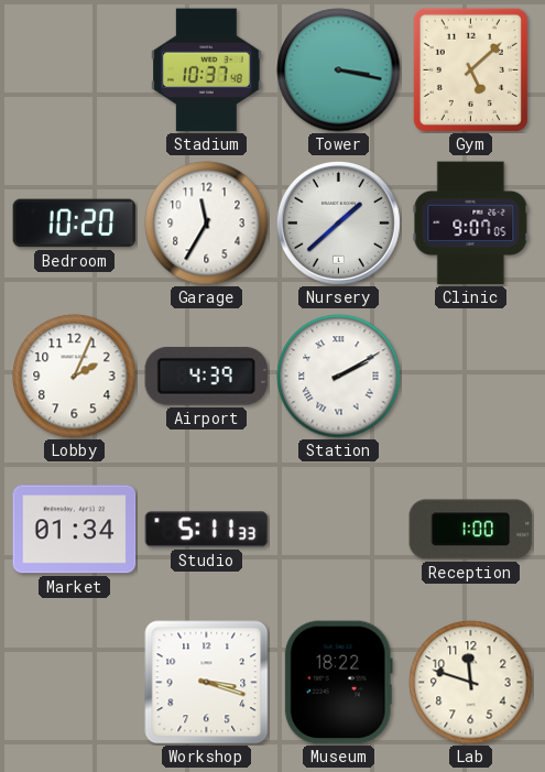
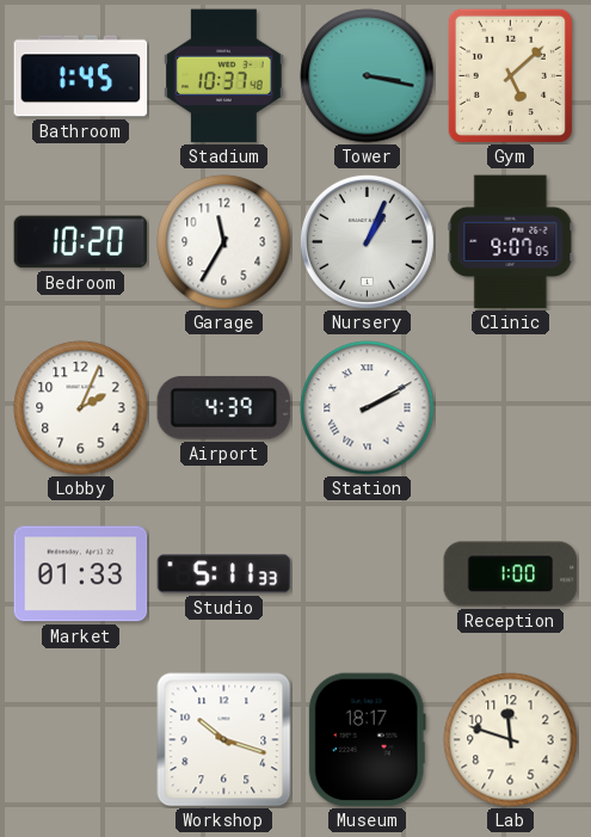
Bathroom: none -> 1:45 (81, 76)
Nursery: 1:38 -> 1:04 (367, 241)
Market: 01:34 -> 01:33 (81, 574)
Workshop: 3:18 -> 10:18 (224, 740)
Museum: 18:22 -> 18:17 (367, 740)
